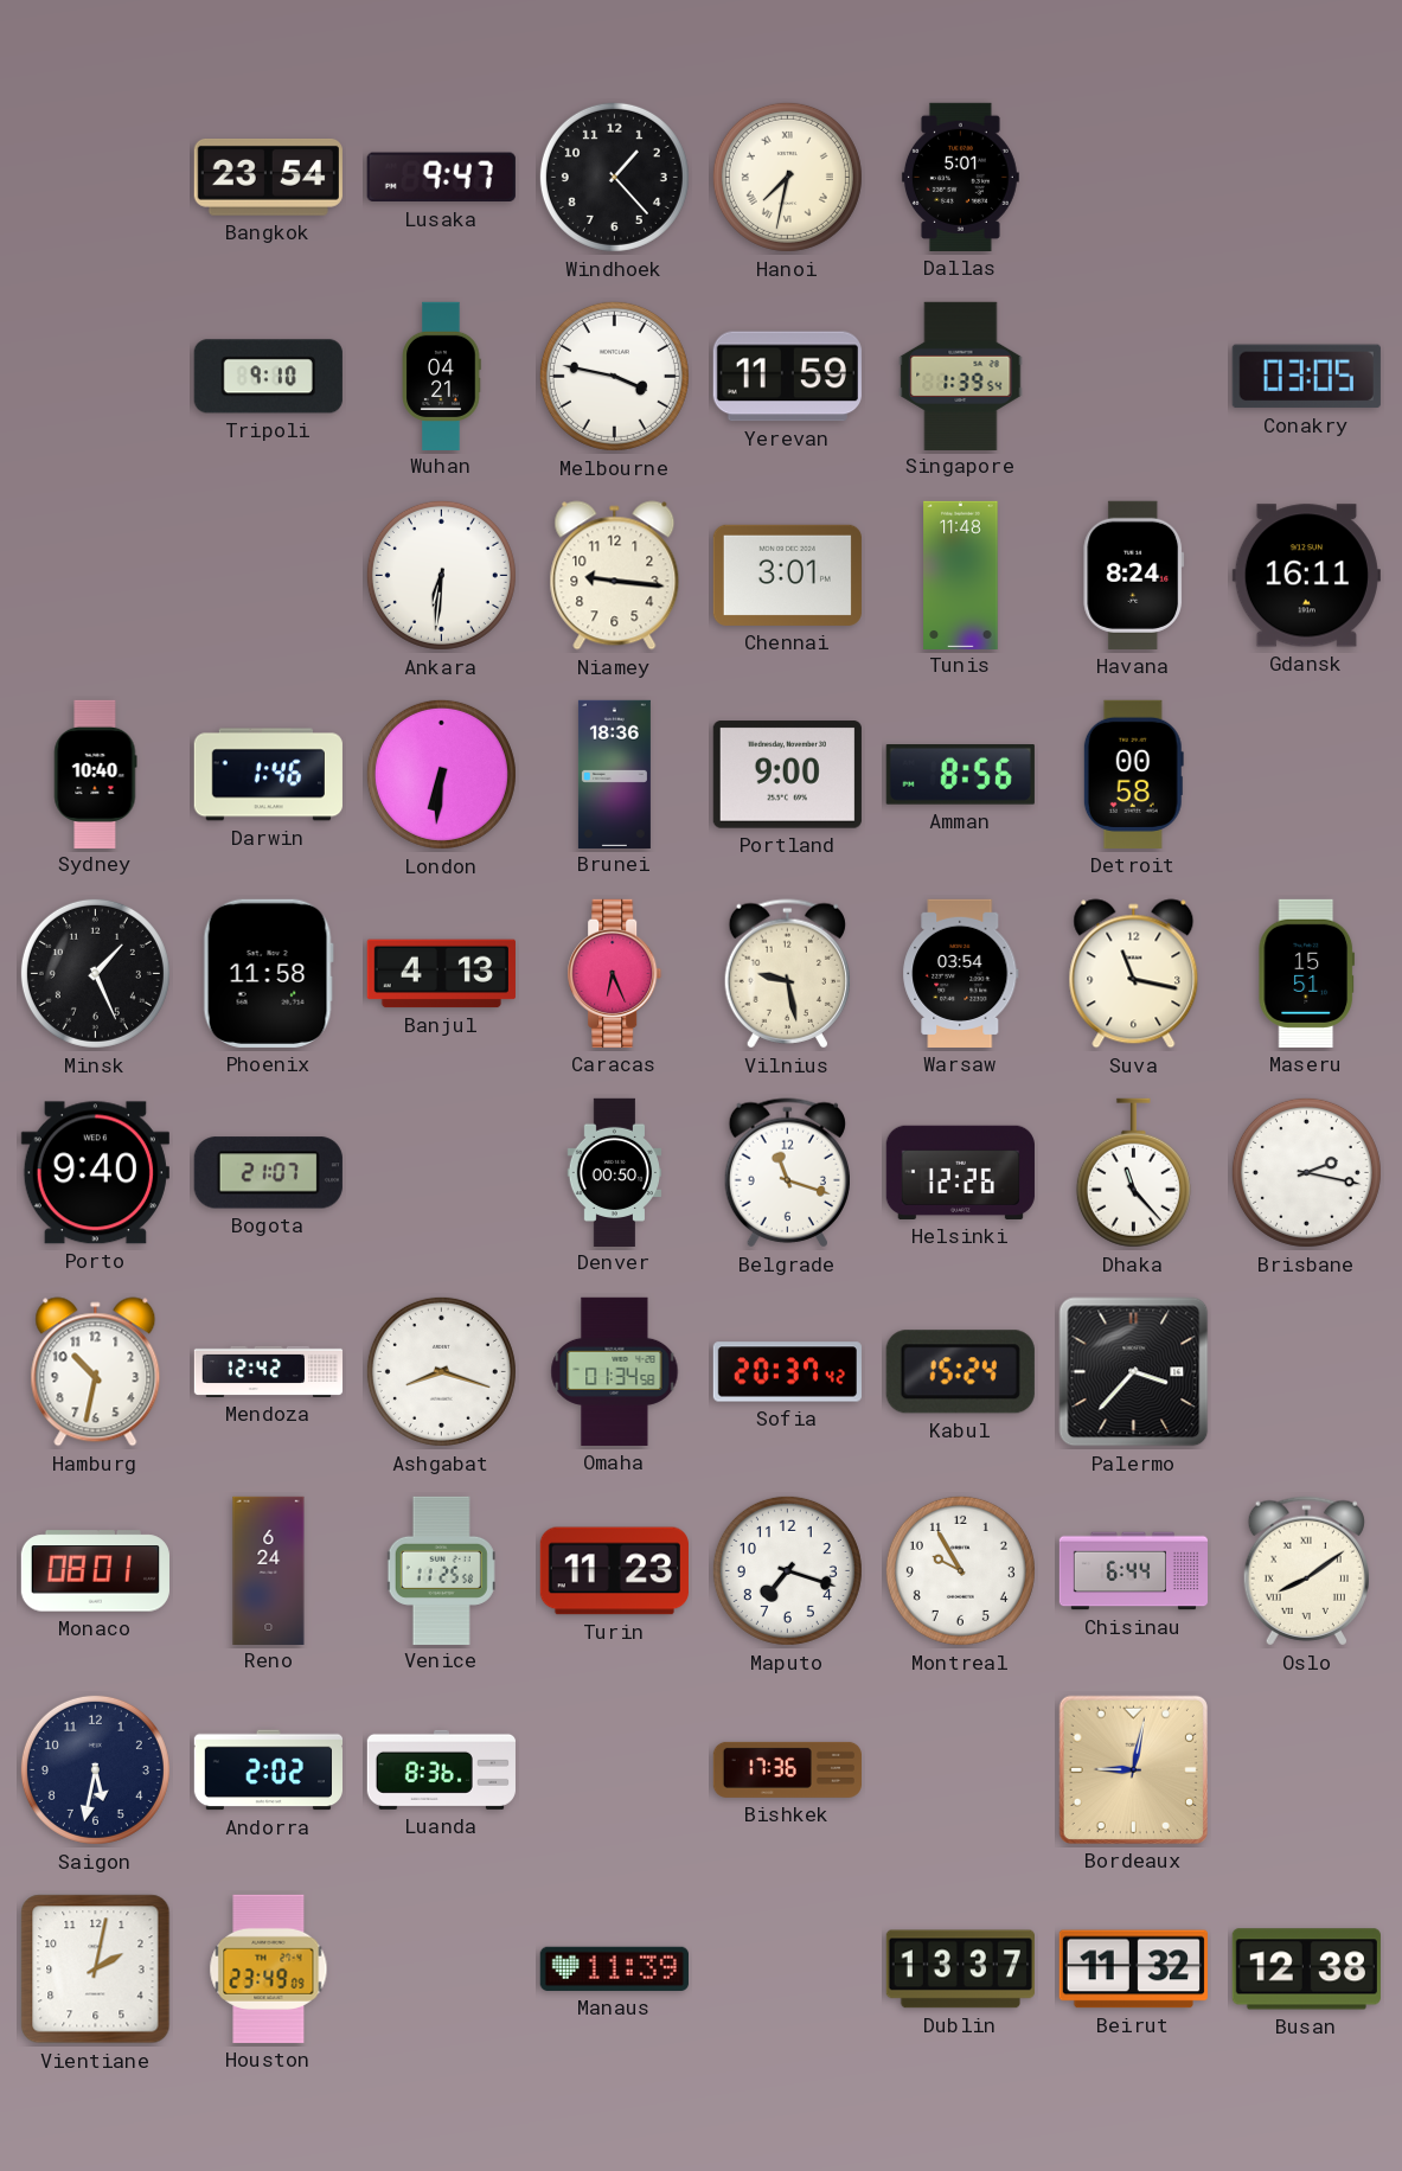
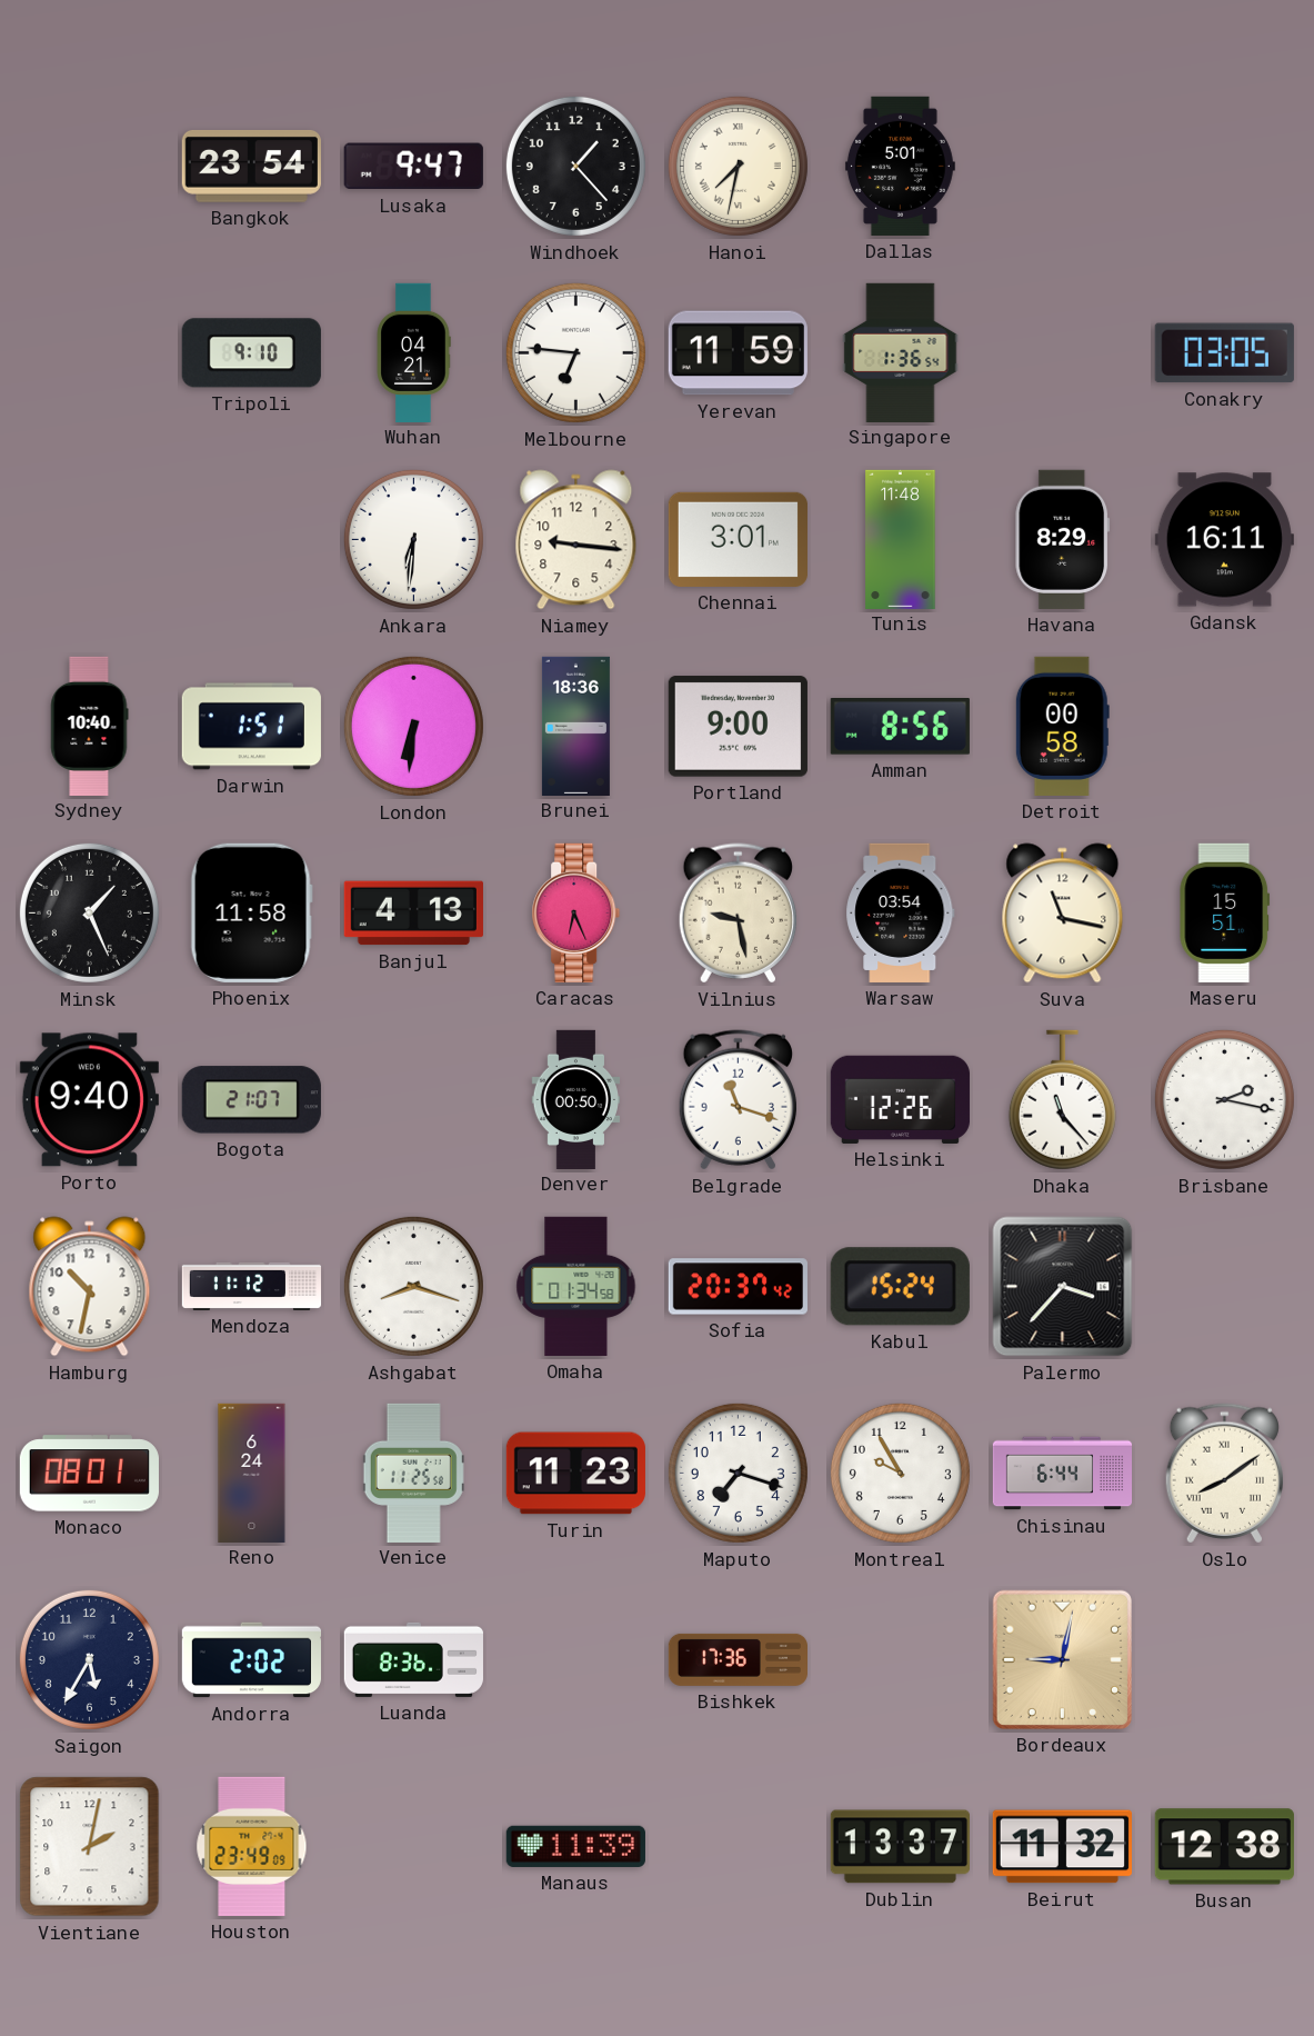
Melbourne: 3:47 -> 6:46 (575, 352)
Singapore: 1:39 -> 1:36 (901, 352)
Havana: 8:24 -> 8:29 (1063, 539)
Darwin: 1:46 -> 1:51 (251, 727)
Mendoza: 12:42 -> 11:12 (252, 1286)
Saigon: 5:32 -> 5:35 (89, 1659)
